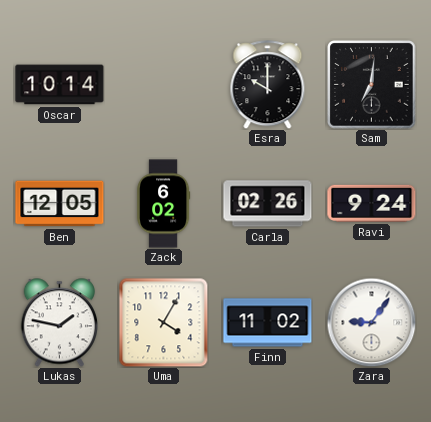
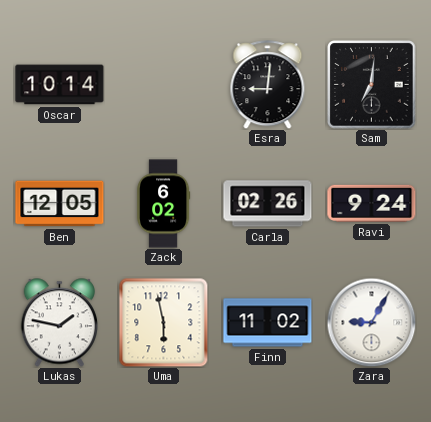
Esra: 10:00 -> 9:01 (268, 85)
Uma: 4:05 -> 5:58 (163, 322)
Zara: 9:06 -> 9:05 (371, 322)
